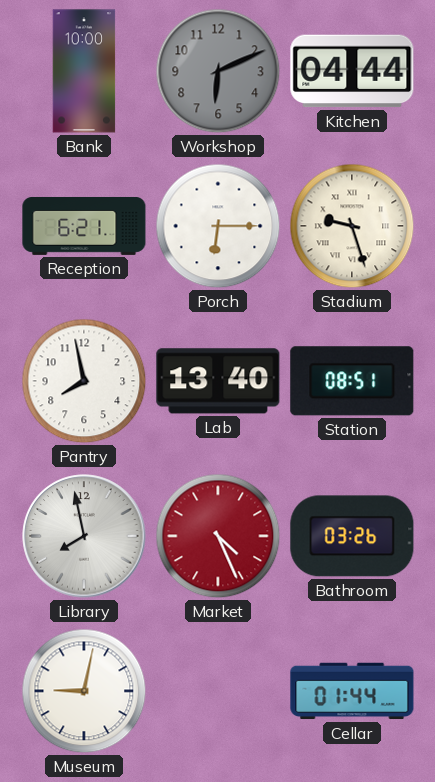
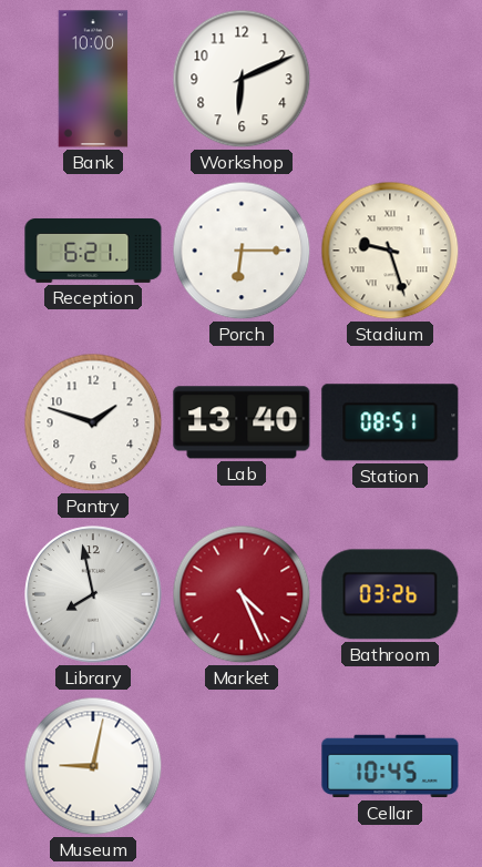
Workshop dial: grey -> white (242, 79)
Kitchen: 04:44 -> none (352, 71)
Pantry: 7:58 -> 1:48 (93, 422)
Cellar: 01:44 -> 10:45 (390, 766)
